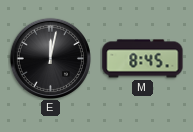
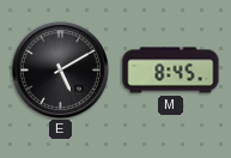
E: 12:02 -> 5:10 (60, 69)
